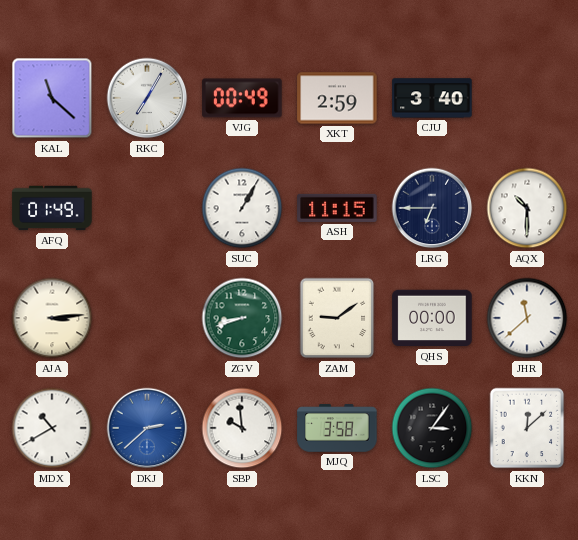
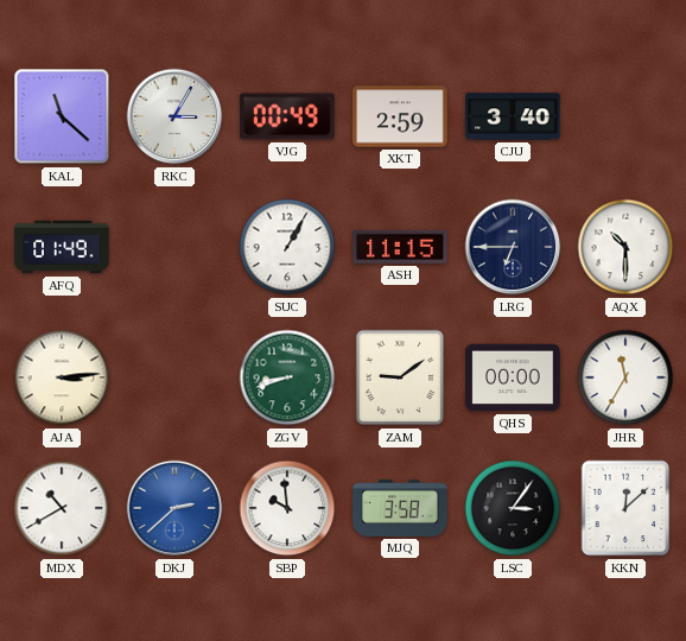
RKC: 7:05 -> 3:05 (174, 116)
JHR: 11:38 -> 11:35 (625, 377)
